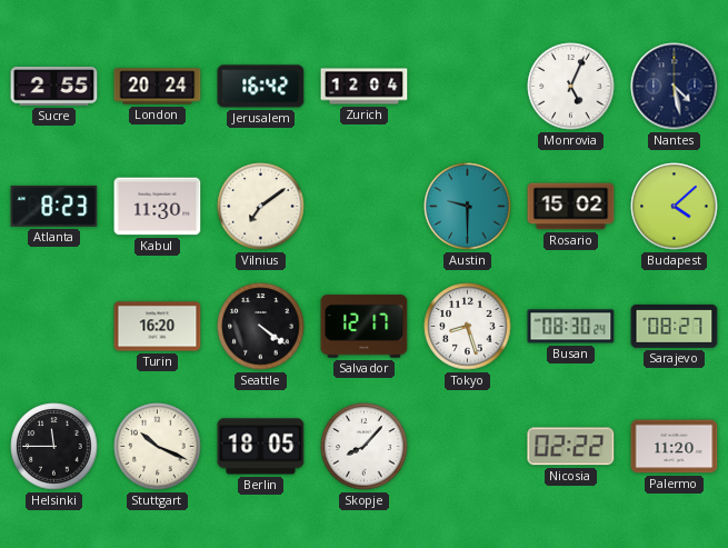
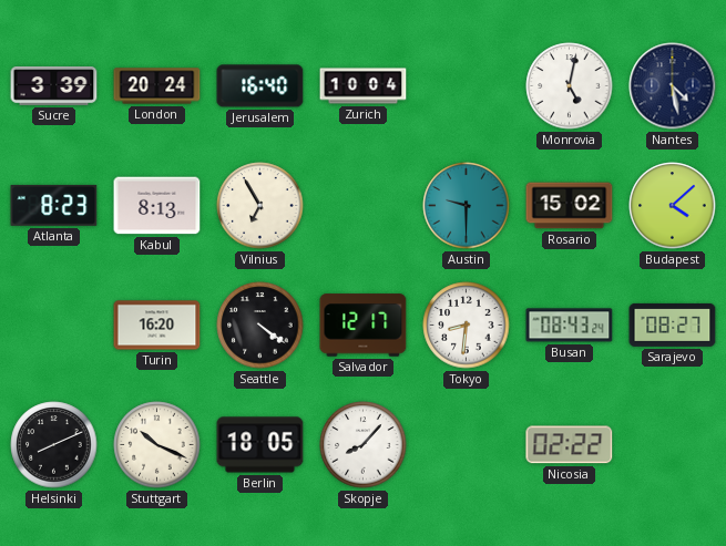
Sucre: 2:55 -> 3:39 (54, 86)
Jerusalem: 16:42 -> 16:40 (260, 86)
Zurich: 12:04 -> 10:04 (364, 86)
Monrovia: 5:04 -> 5:02 (570, 86)
Kabul: 11:30 -> 8:13 (157, 206)
Vilnius: 7:09 -> 6:55 (260, 206)
Tokyo: 8:27 -> 8:31 (467, 326)
Busan: 08:30 -> 08:43 (570, 326)
Helsinki: 11:45 -> 8:11 (54, 445)
Palermo: 11:20 -> none (675, 447)
